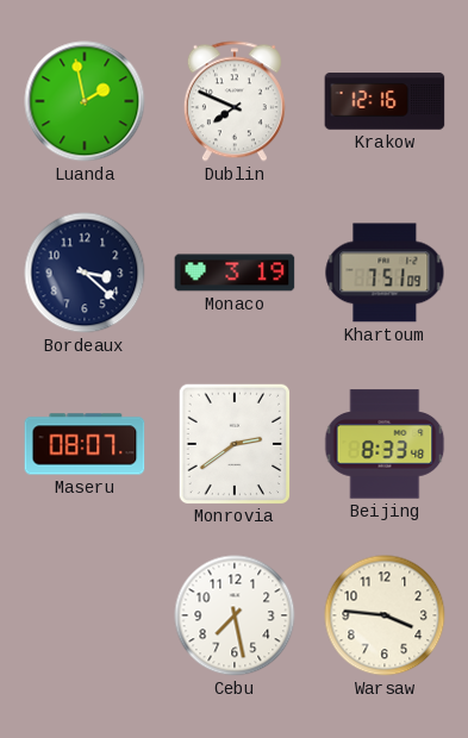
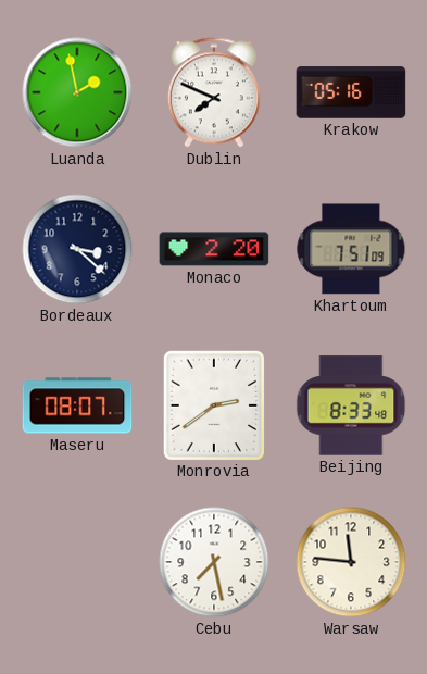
Krakow: 12:16 -> 05:16 (351, 92)
Monaco: 3:19 -> 2:20 (214, 249)
Warsaw: 3:46 -> 11:46 (351, 562)
